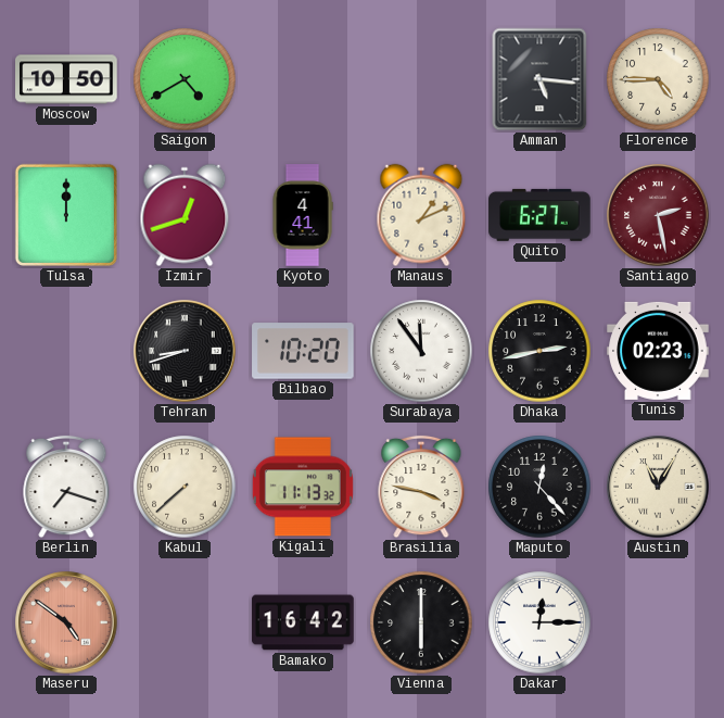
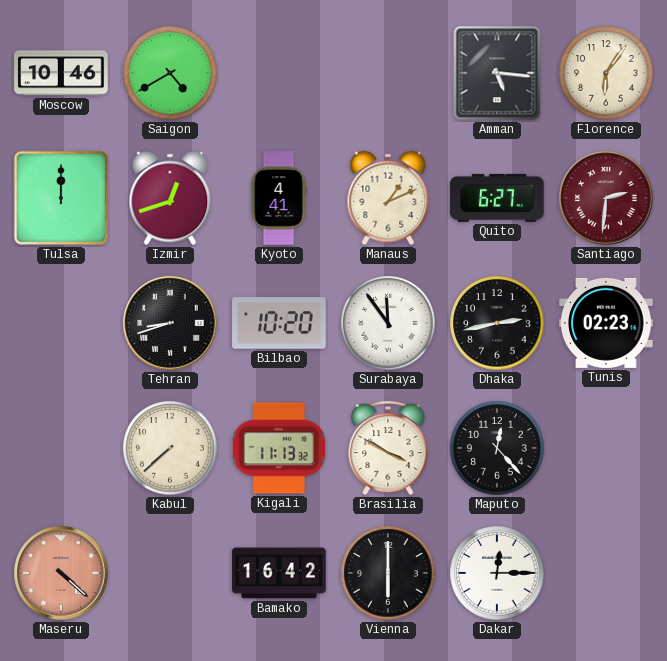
Moscow: 10:50 -> 10:46 (61, 73)
Florence: 4:45 -> 6:06 (606, 73)
Santiago: 2:28 -> 2:31 (606, 198)
Berlin: 7:18 -> none (66, 487)
Brasilia: 3:47 -> 3:50 (388, 448)
Austin: 11:05 -> none (658, 487)
Maseru: 4:51 -> 4:22 (61, 573)
